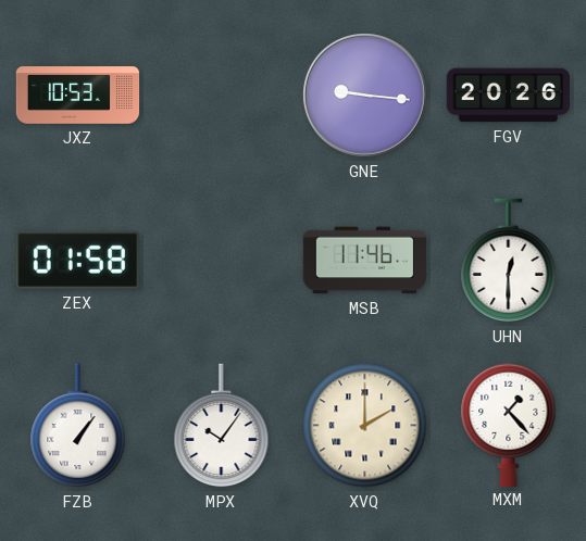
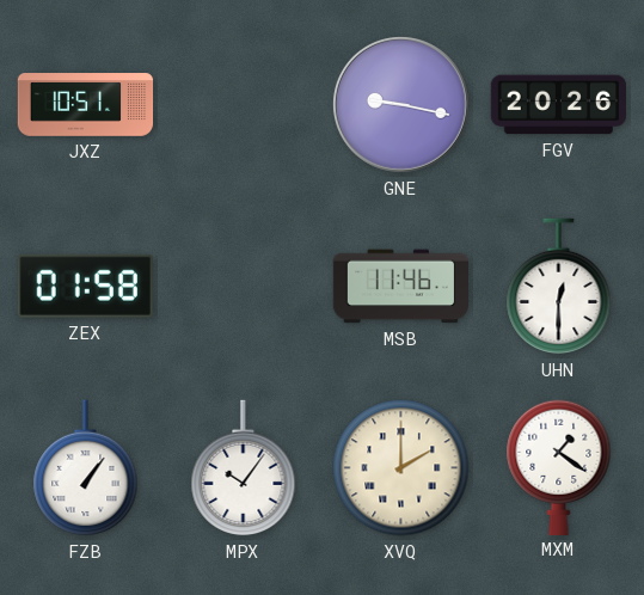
JXZ: 10:53 -> 10:51 (86, 105)
GNE: 9:16 -> 9:17 (400, 104)
MXM: 1:23 -> 1:21 (559, 467)
